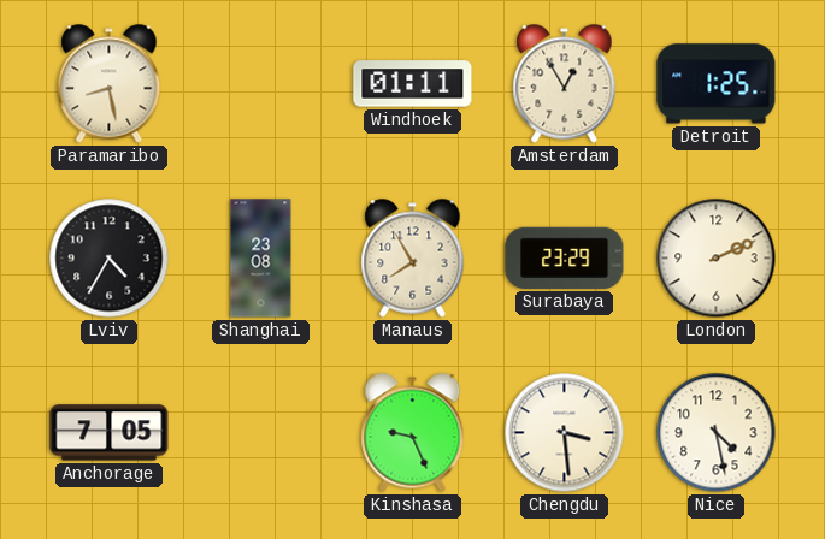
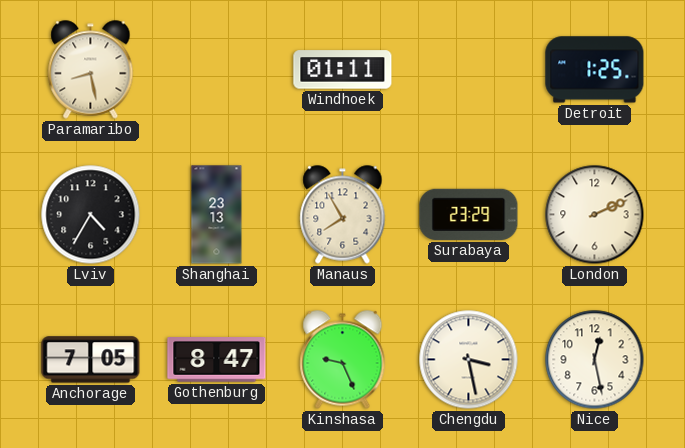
Amsterdam: 12:55 -> none (565, 84)
Shanghai: 23:08 -> 23:13 (217, 215)
Gothenburg: none -> 8:47 (217, 360)
Chengdu: 3:29 -> 3:28 (469, 360)
Nice: 4:28 -> 12:28 (595, 360)
